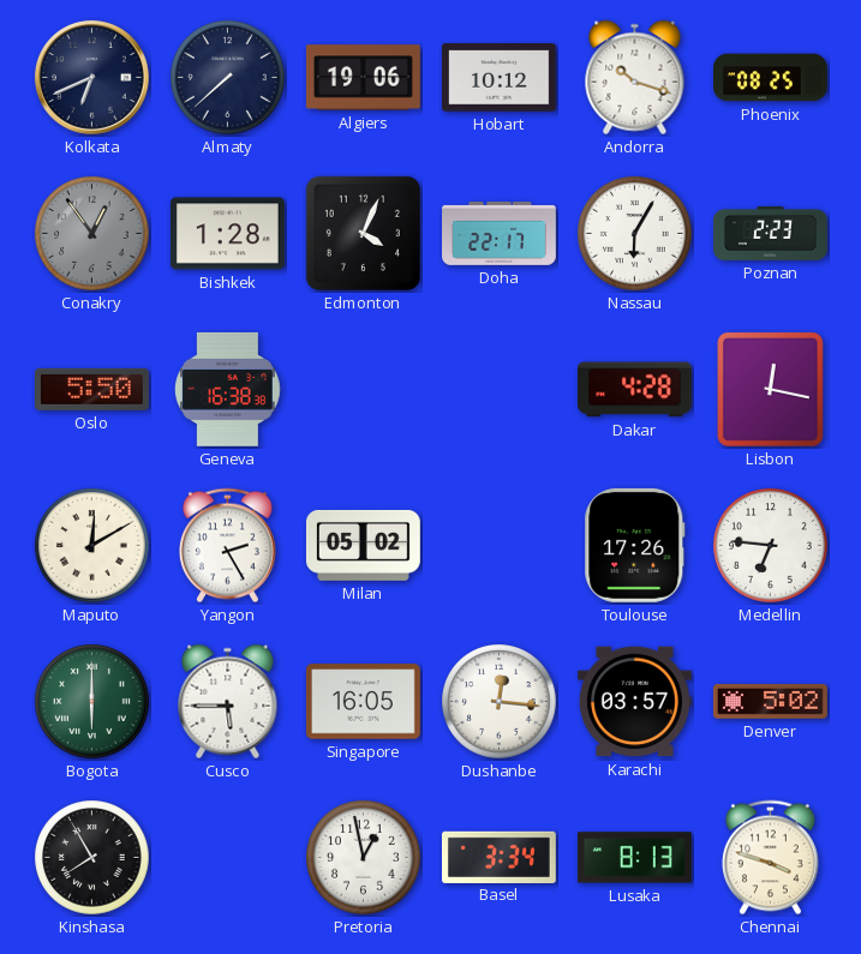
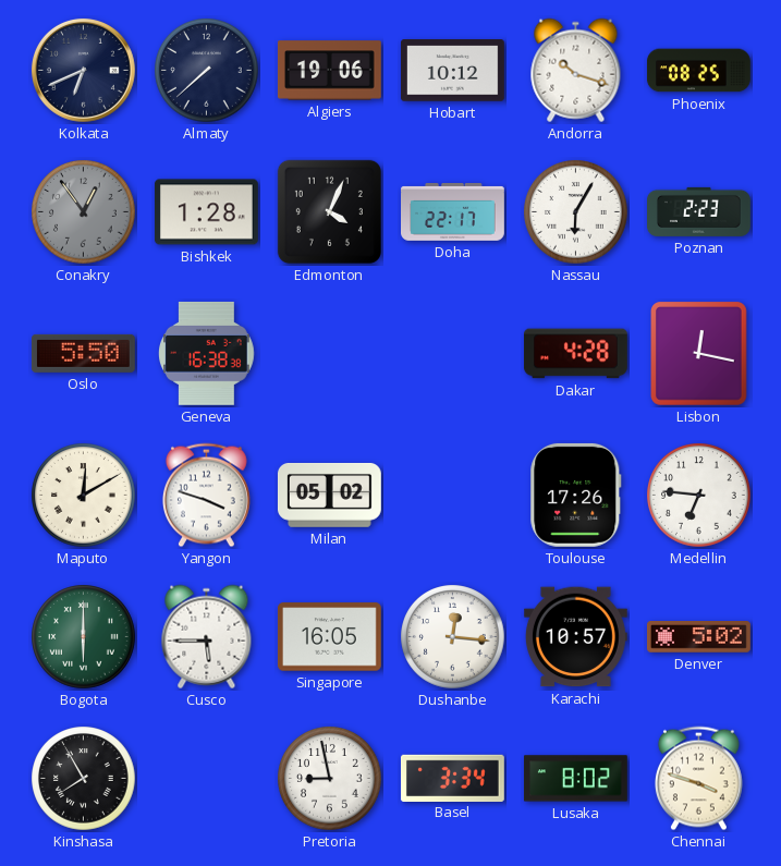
Yangon: 2:25 -> 3:48 (206, 496)
Karachi: 03:57 -> 10:57 (575, 637)
Pretoria: 12:58 -> 8:58 (330, 779)
Lusaka: 8:13 -> 8:02 (575, 779)
